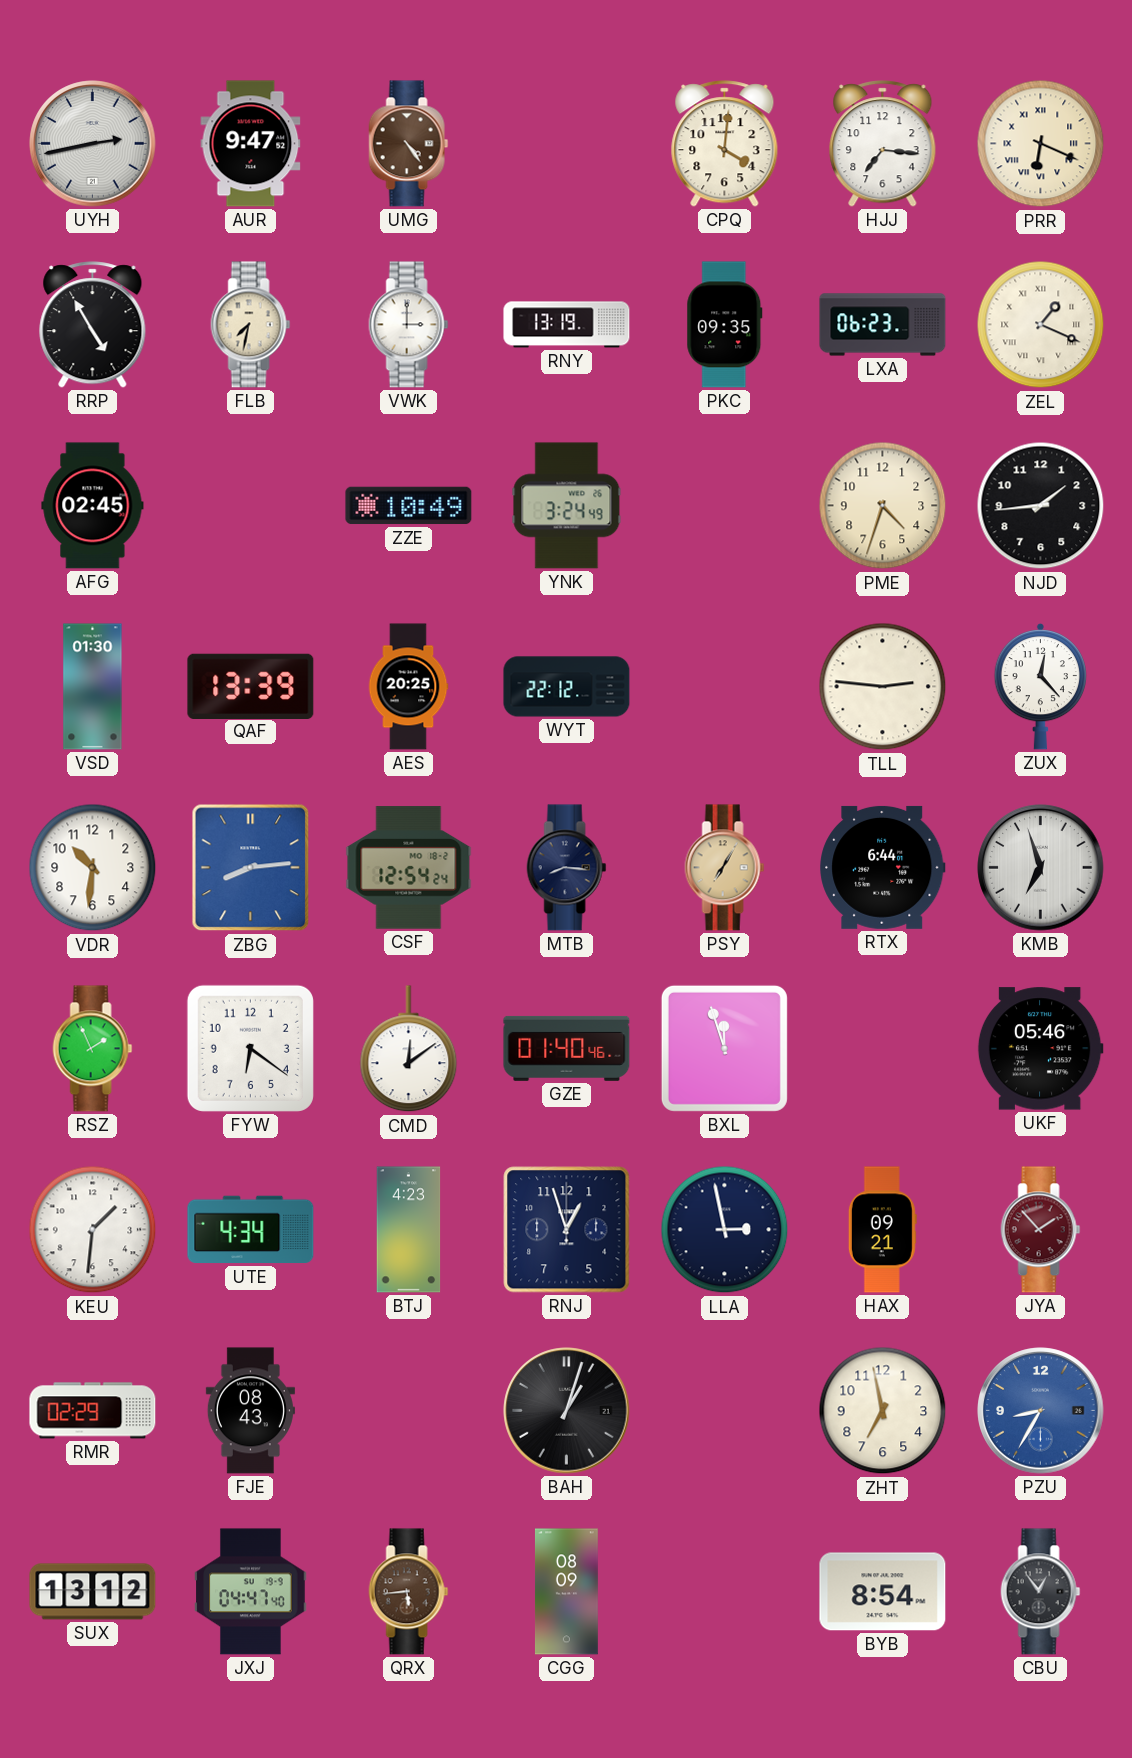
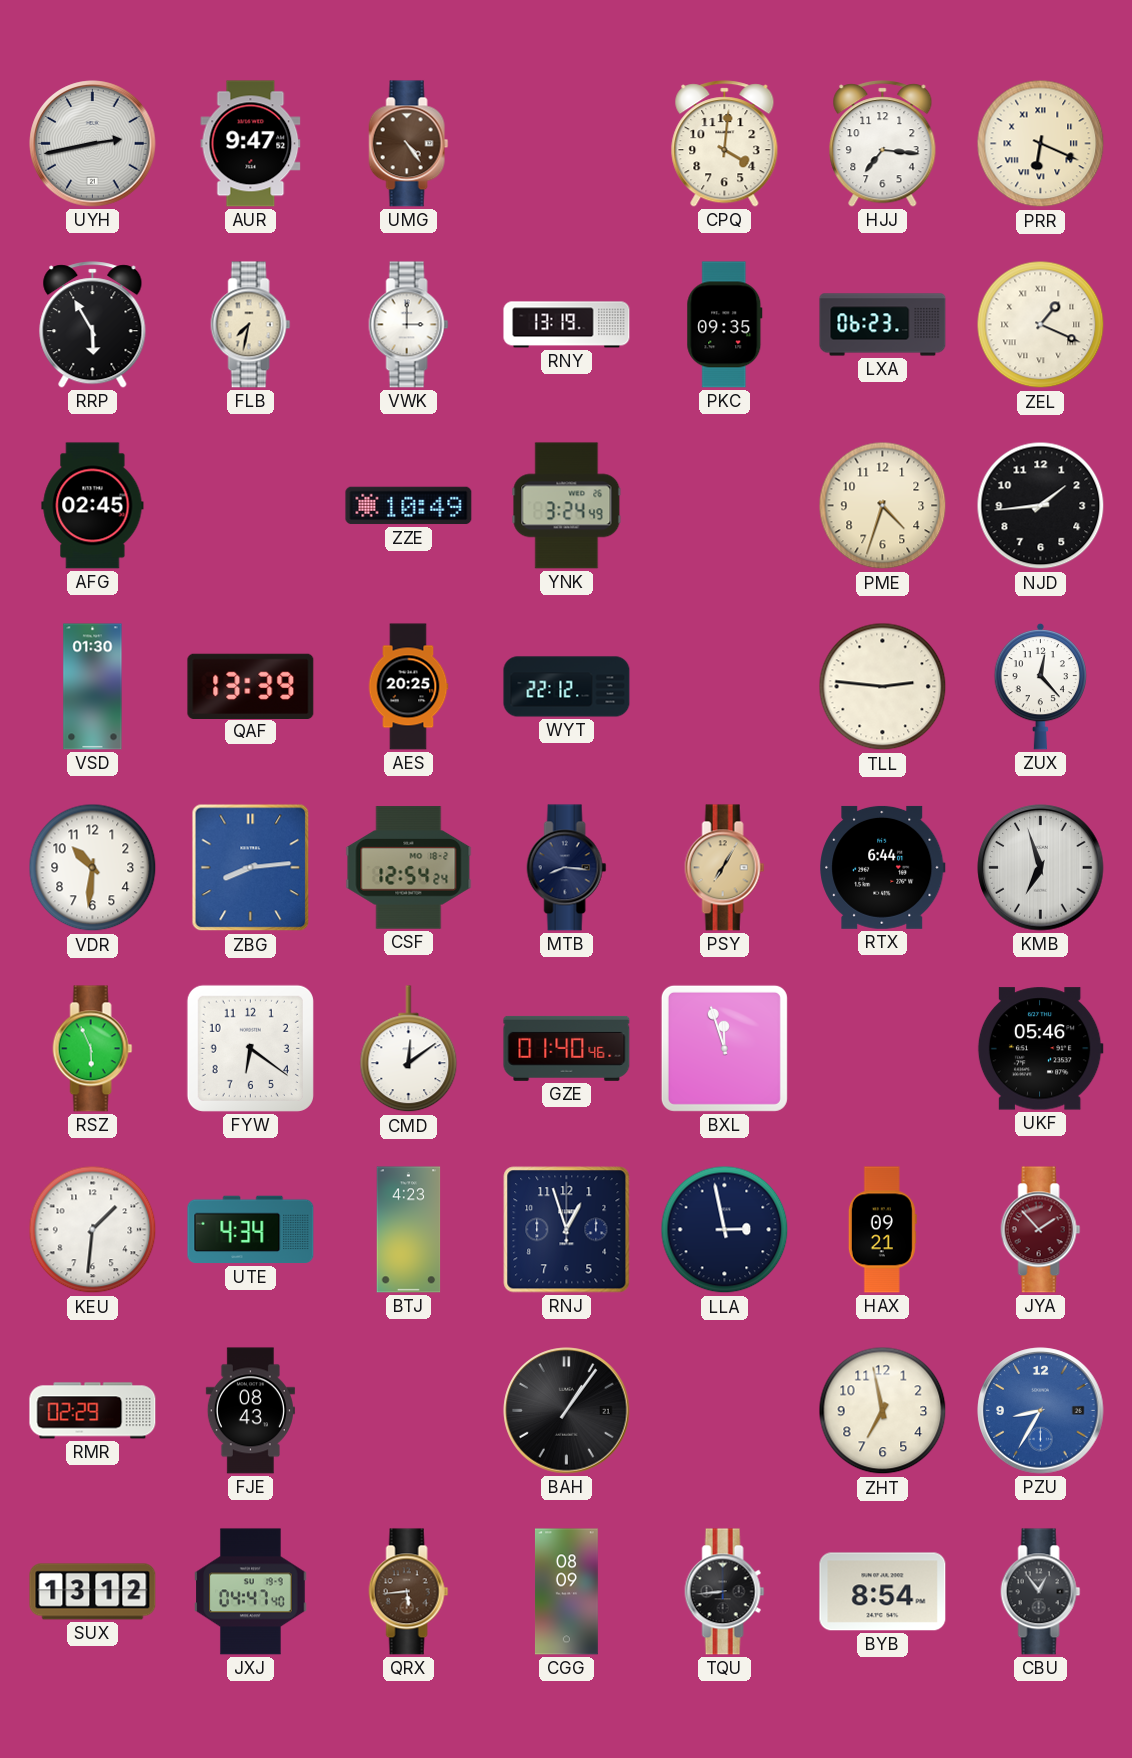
RRP: 4:55 -> 5:55 (93, 325)
RSZ: 1:56 -> 5:56 (93, 1049)
BAH: 1:03 -> 1:06 (567, 1411)
TQU: none -> 8:44 (725, 1592)
